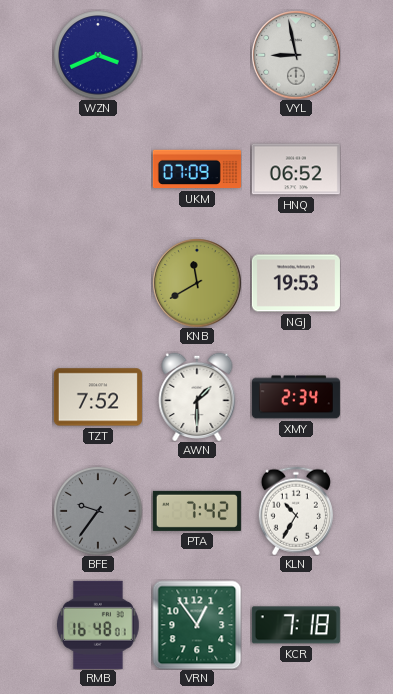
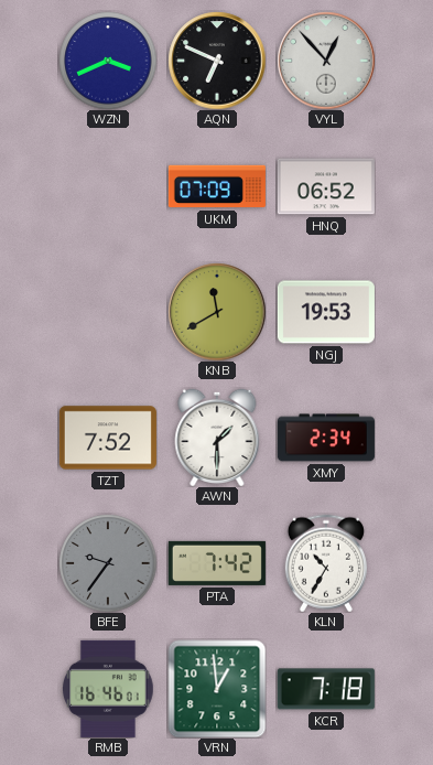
AQN: none -> 6:49 (217, 61)
VYL: 8:58 -> 12:53 (326, 61)
RMB: 16:48 -> 16:46 (108, 689)
VRN: 12:54 -> 12:59 (217, 689)
